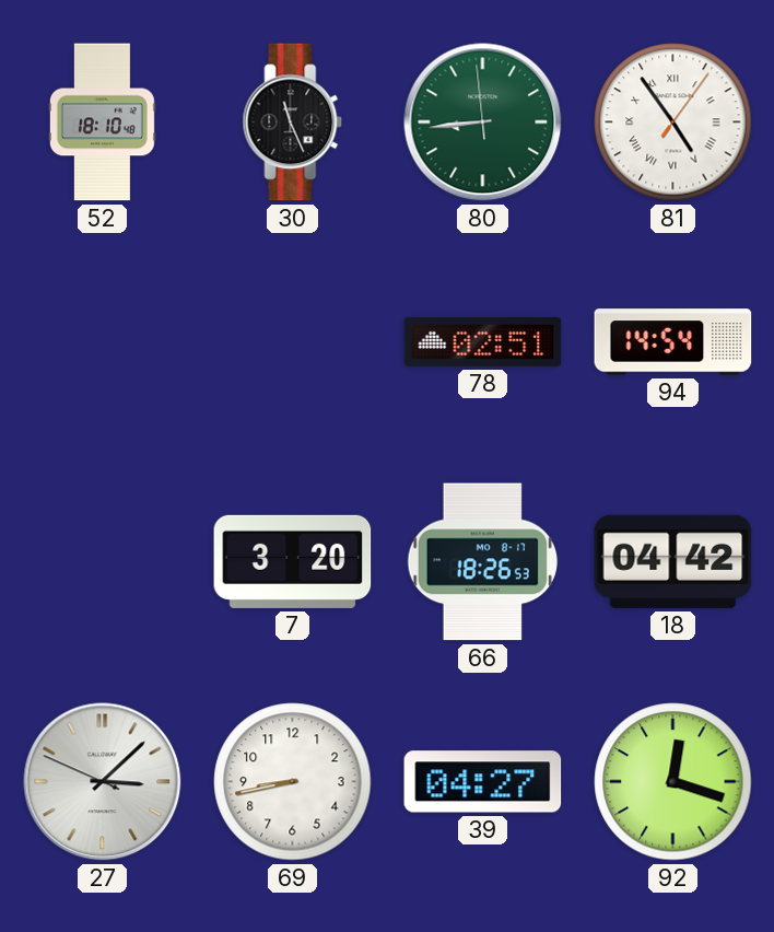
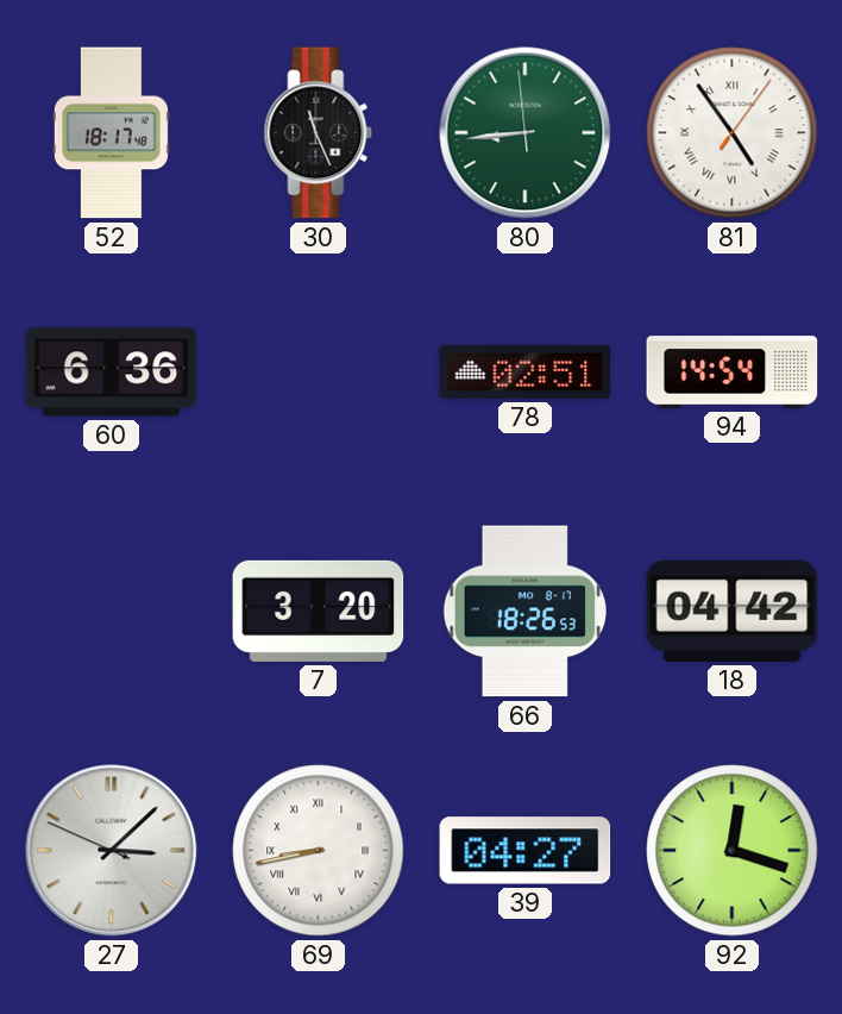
52: 18:10 -> 18:17 (111, 133)
60: none -> 6:36 (112, 373)
69 numerals: Arabic -> Roman (319, 851)
